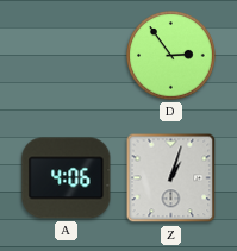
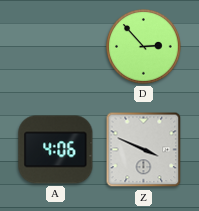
D: 2:54 -> 2:53 (144, 47)
Z: 1:03 -> 3:49 (144, 150)
